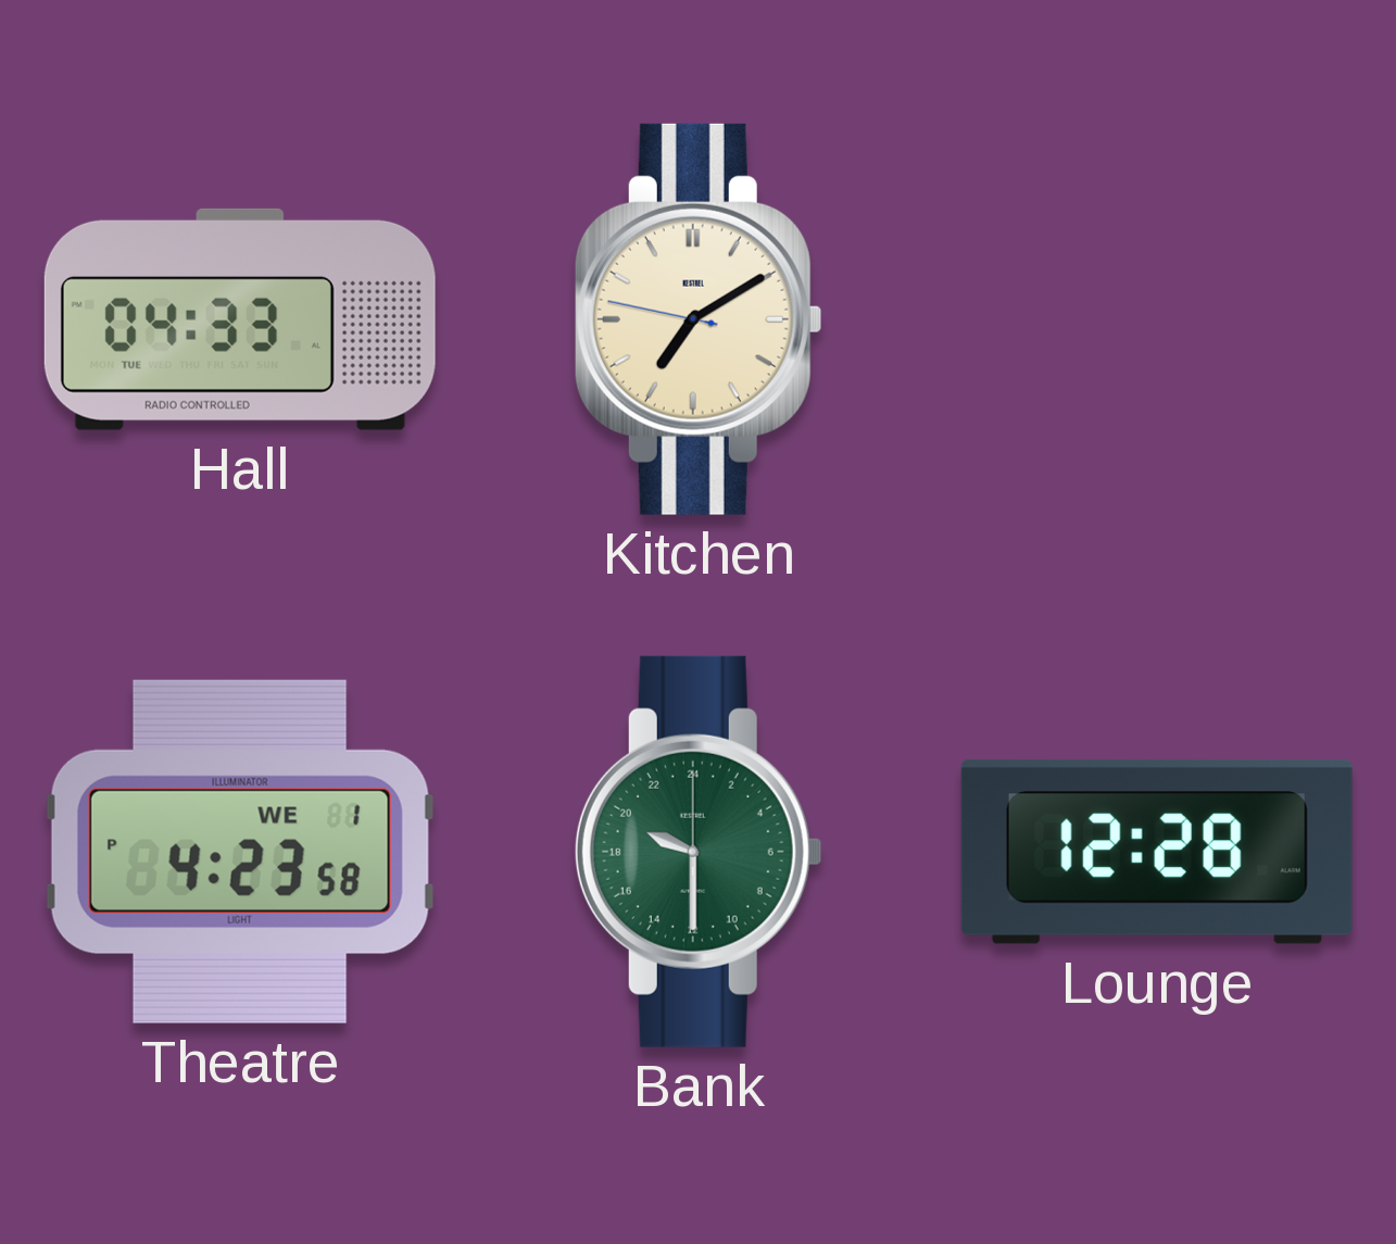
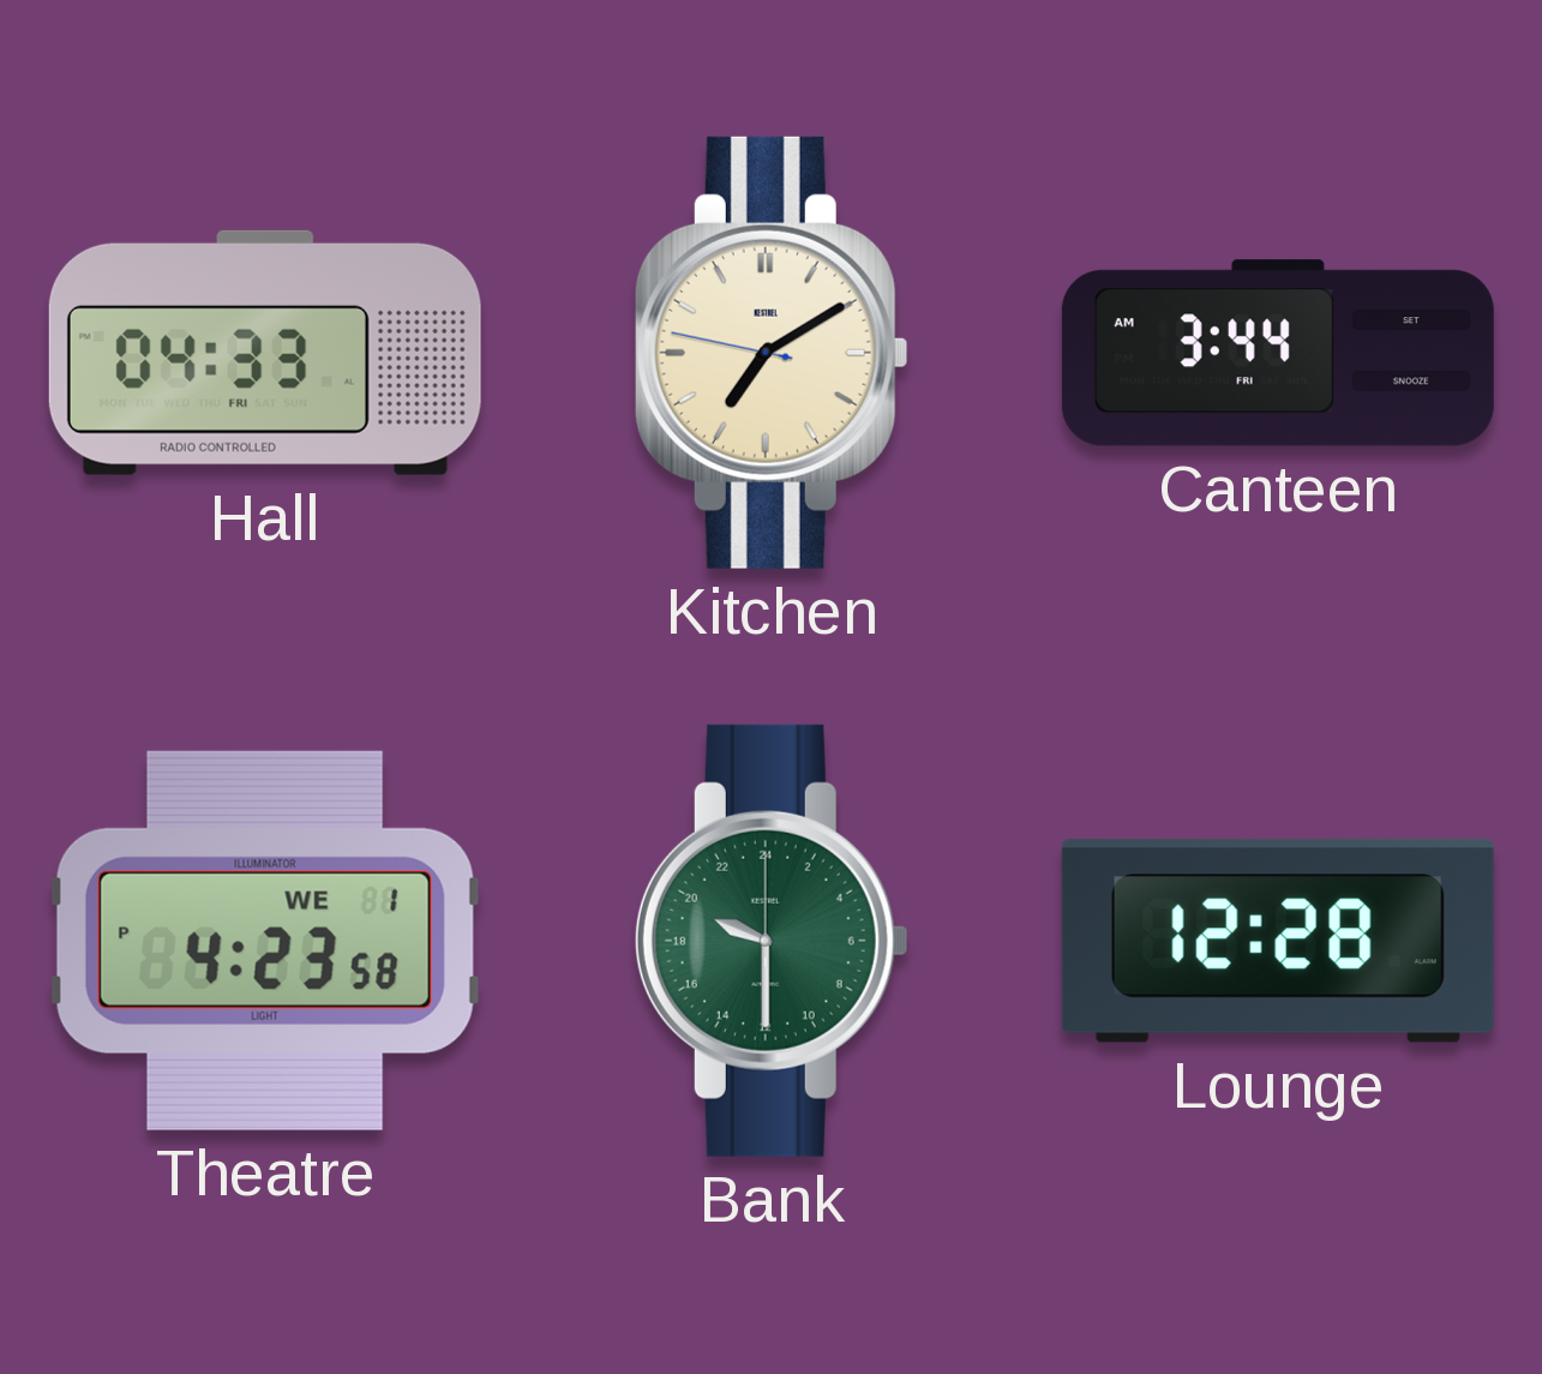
Hall date: TUE -> FRI (265, 353)
Canteen: none -> 3:44 (1278, 353)
